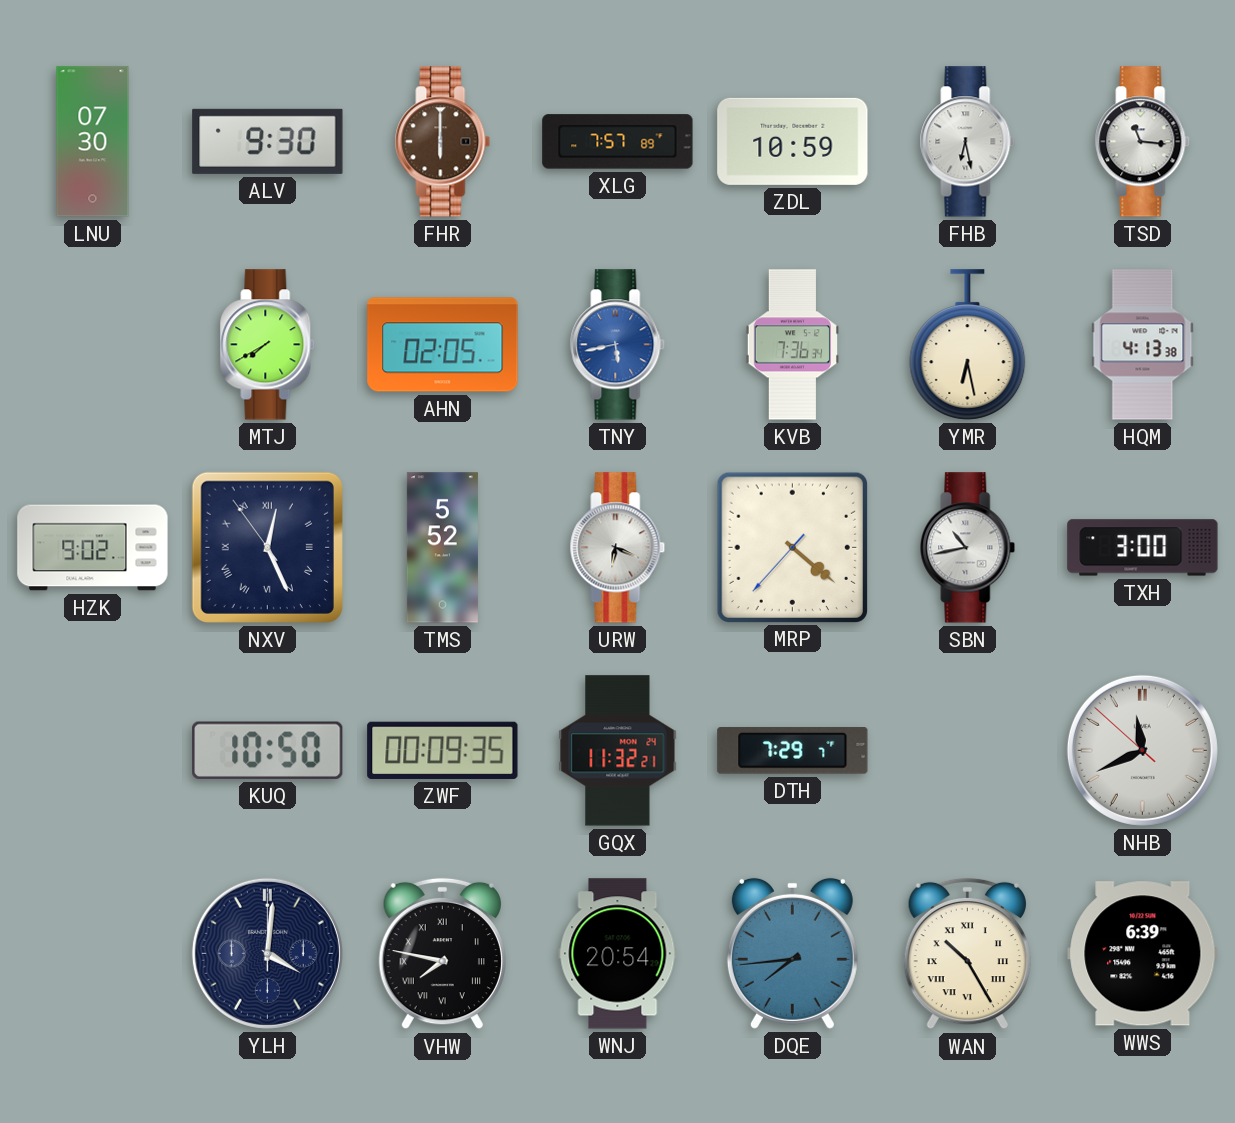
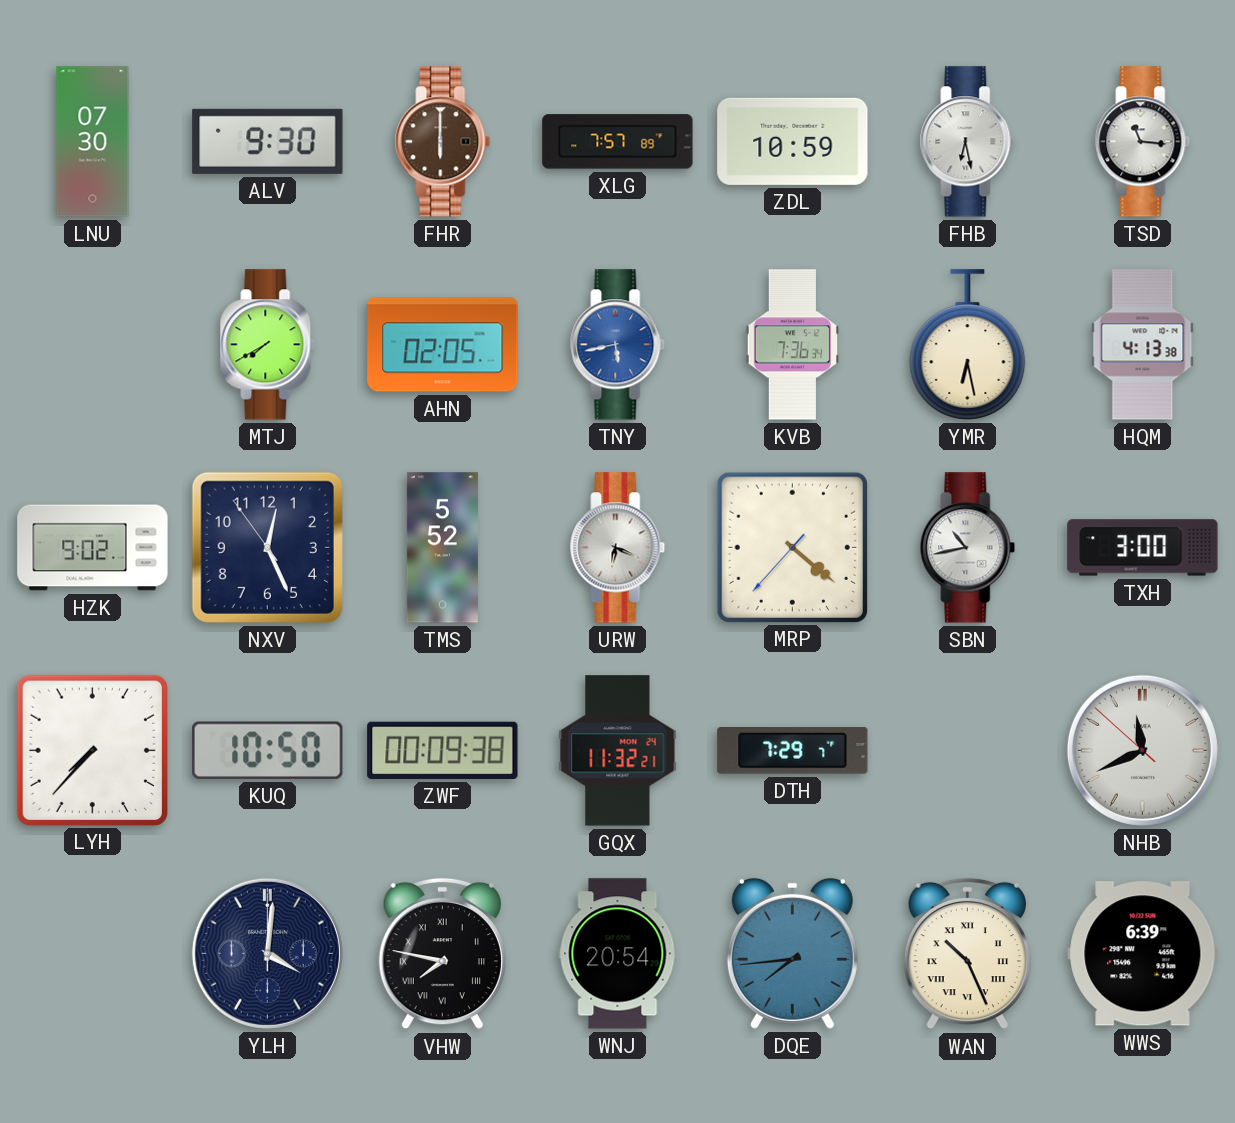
NXV numerals: Roman -> Arabic (267, 547)
LYH: none -> 7:37 (92, 750)
ZWF: 00:09:35 -> 00:09:38 (443, 750)
WAN: 10:25 -> 10:26 (967, 954)
